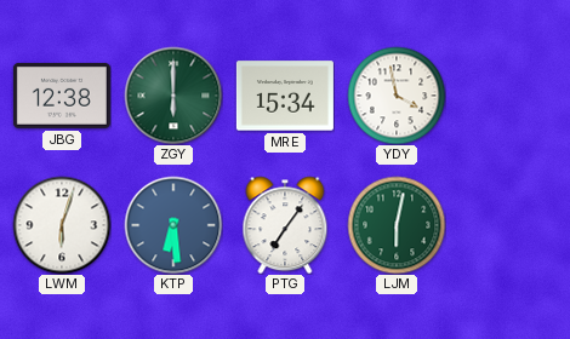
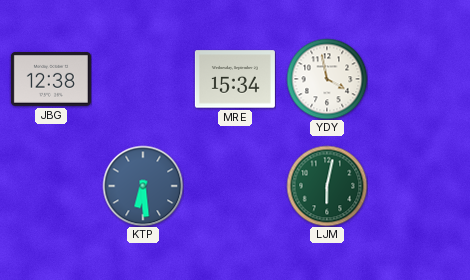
ZGY: 6:00 -> none (173, 96)
LWM: 6:03 -> none (62, 225)
PTG: 7:06 -> none (285, 225)
